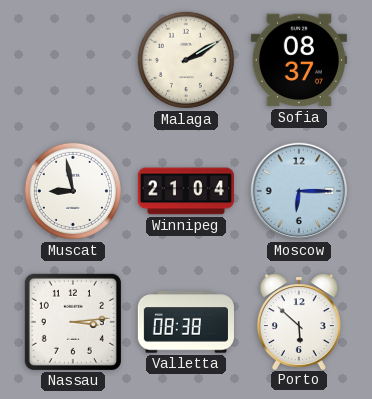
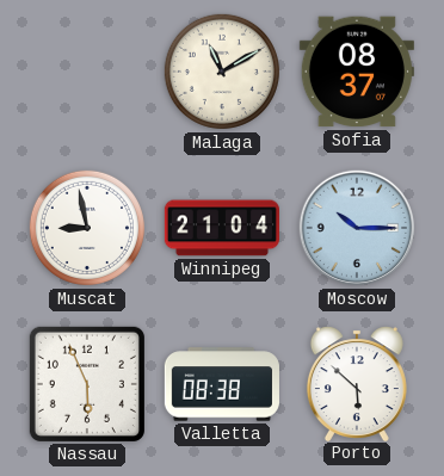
Malaga: 2:10 -> 11:10 (222, 72)
Moscow: 6:15 -> 10:15 (357, 228)
Nassau: 3:14 -> 5:56 (87, 384)
